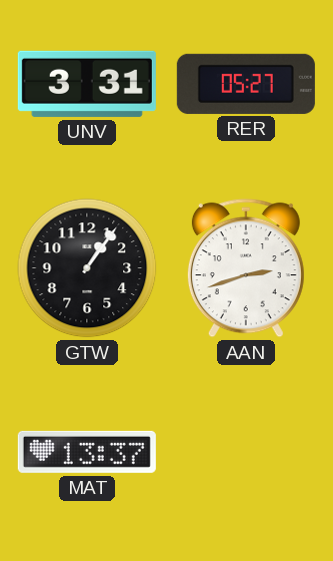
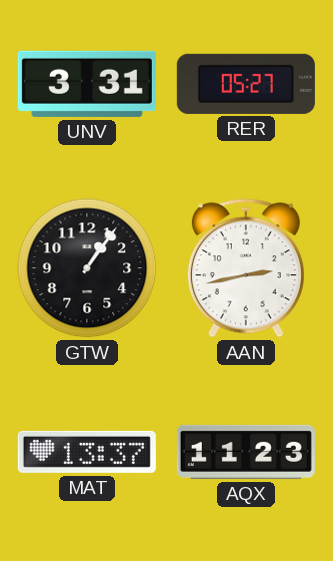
AAN: 2:42 -> 2:43 (246, 268)
AQX: none -> 11:23 (246, 452)
